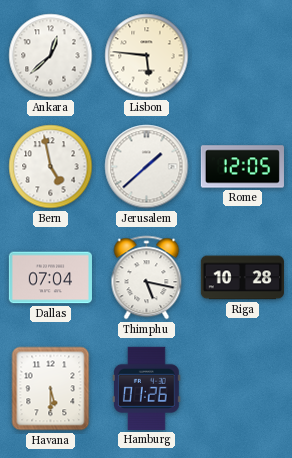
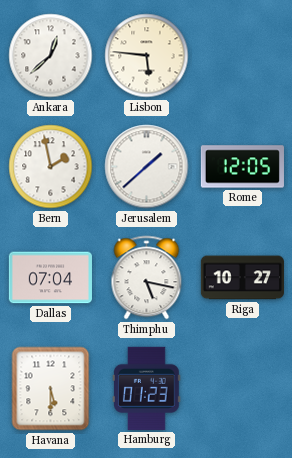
Bern: 4:58 -> 1:58 (51, 167)
Riga: 10:28 -> 10:27 (242, 278)
Hamburg: 01:26 -> 01:23 (146, 388)
